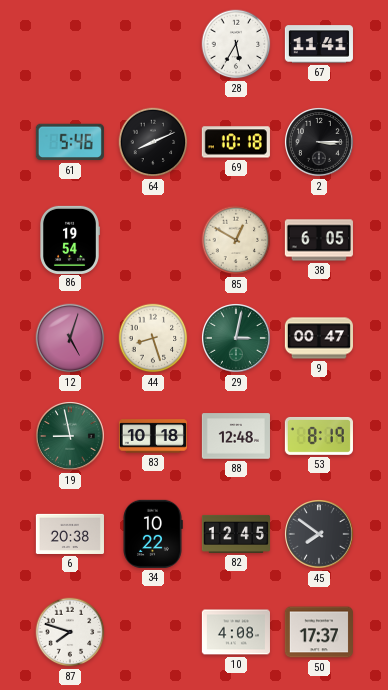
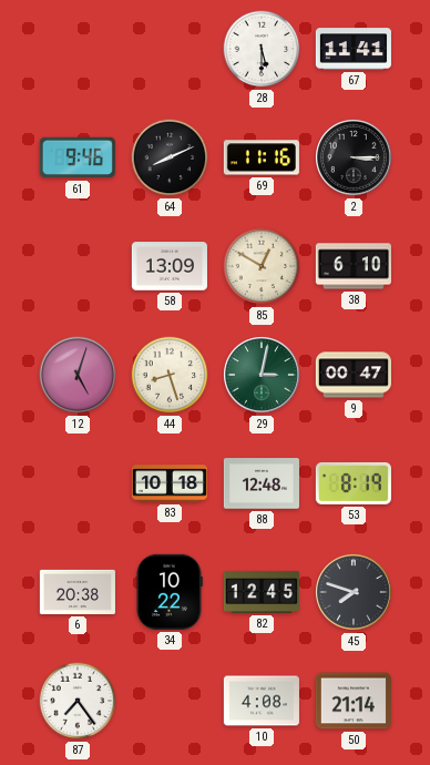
28: 5:35 -> 5:30 (262, 49)
61: 5:46 -> 9:46 (78, 157)
69: 10:18 -> 11:16 (262, 157)
86: 19:54 -> none (70, 240)
58: none -> 13:09 (170, 266)
38: 6:05 -> 6:10 (354, 266)
19: 8:58 -> none (71, 437)
45: 7:51 -> 7:48 (355, 593)
87: 7:48 -> 7:24 (78, 701)
50: 17:37 -> 21:14 (354, 701)
